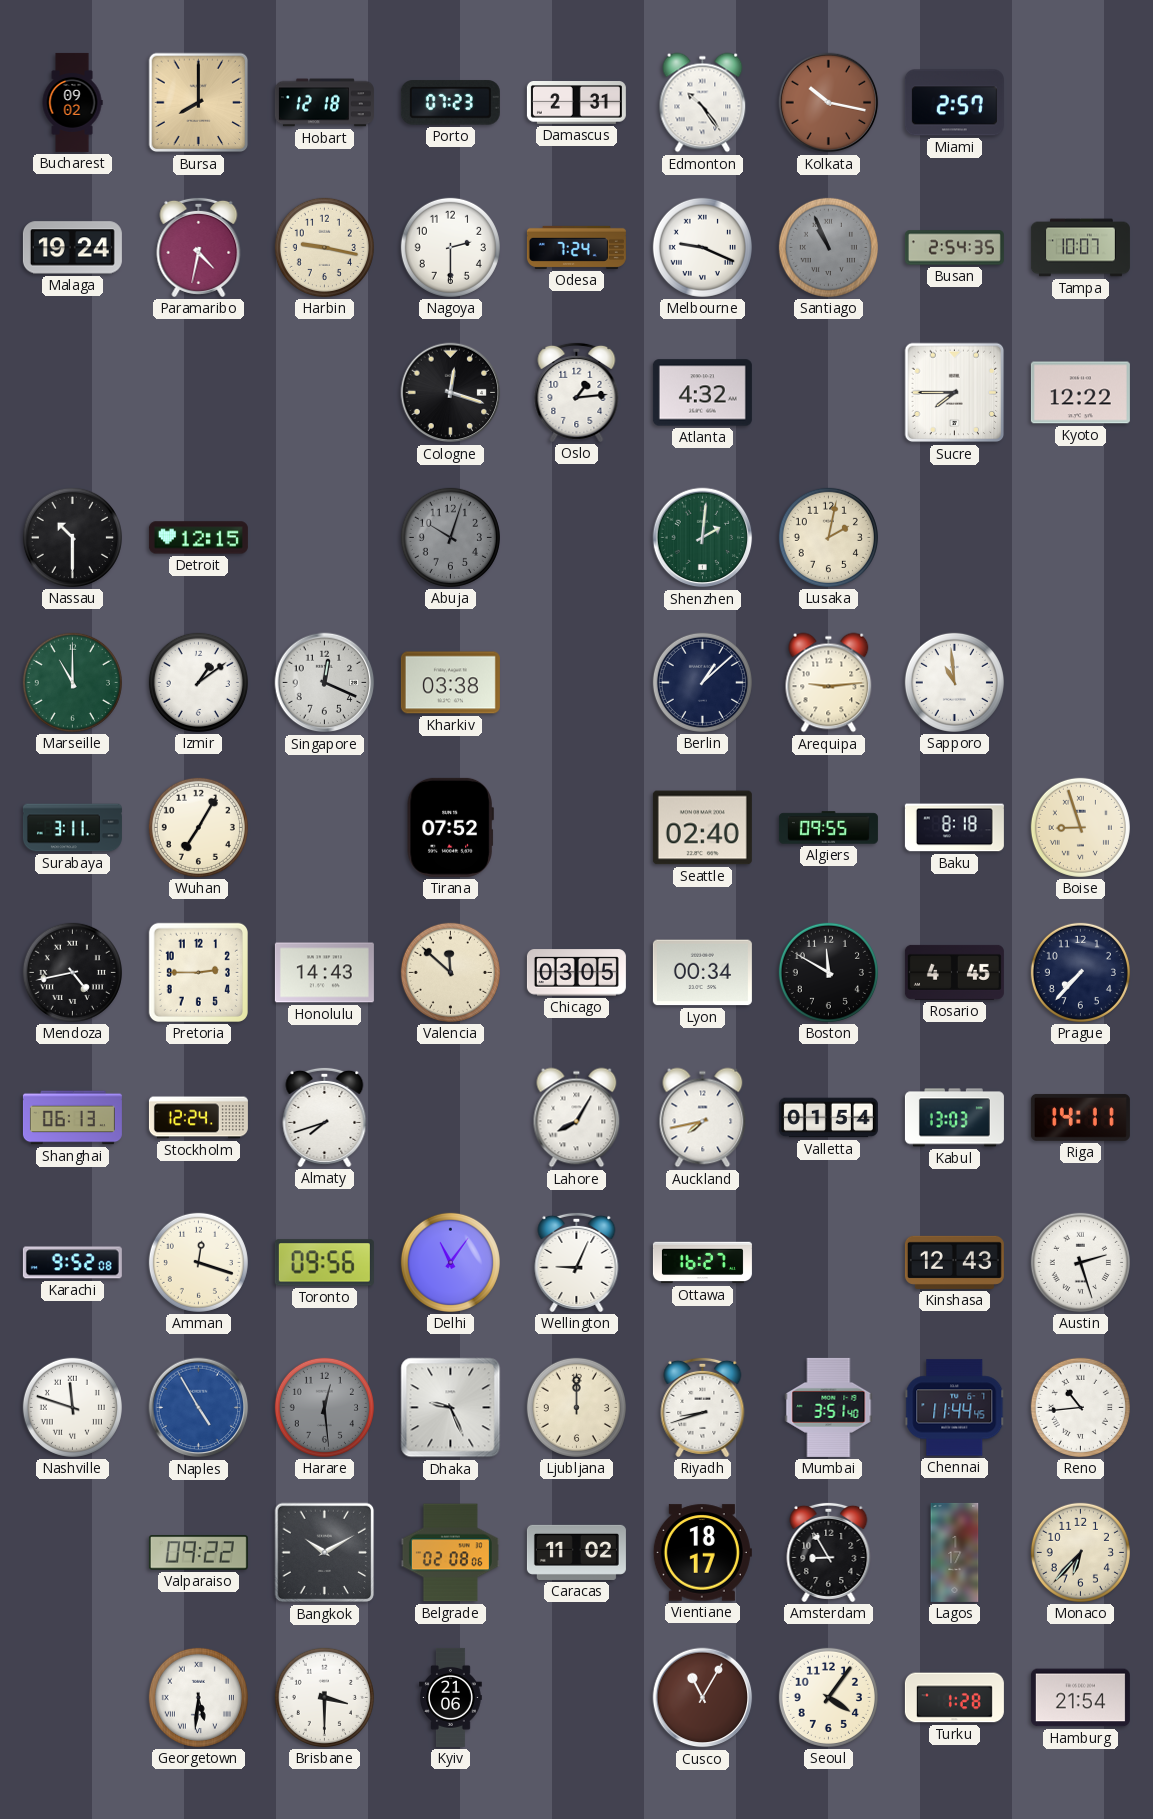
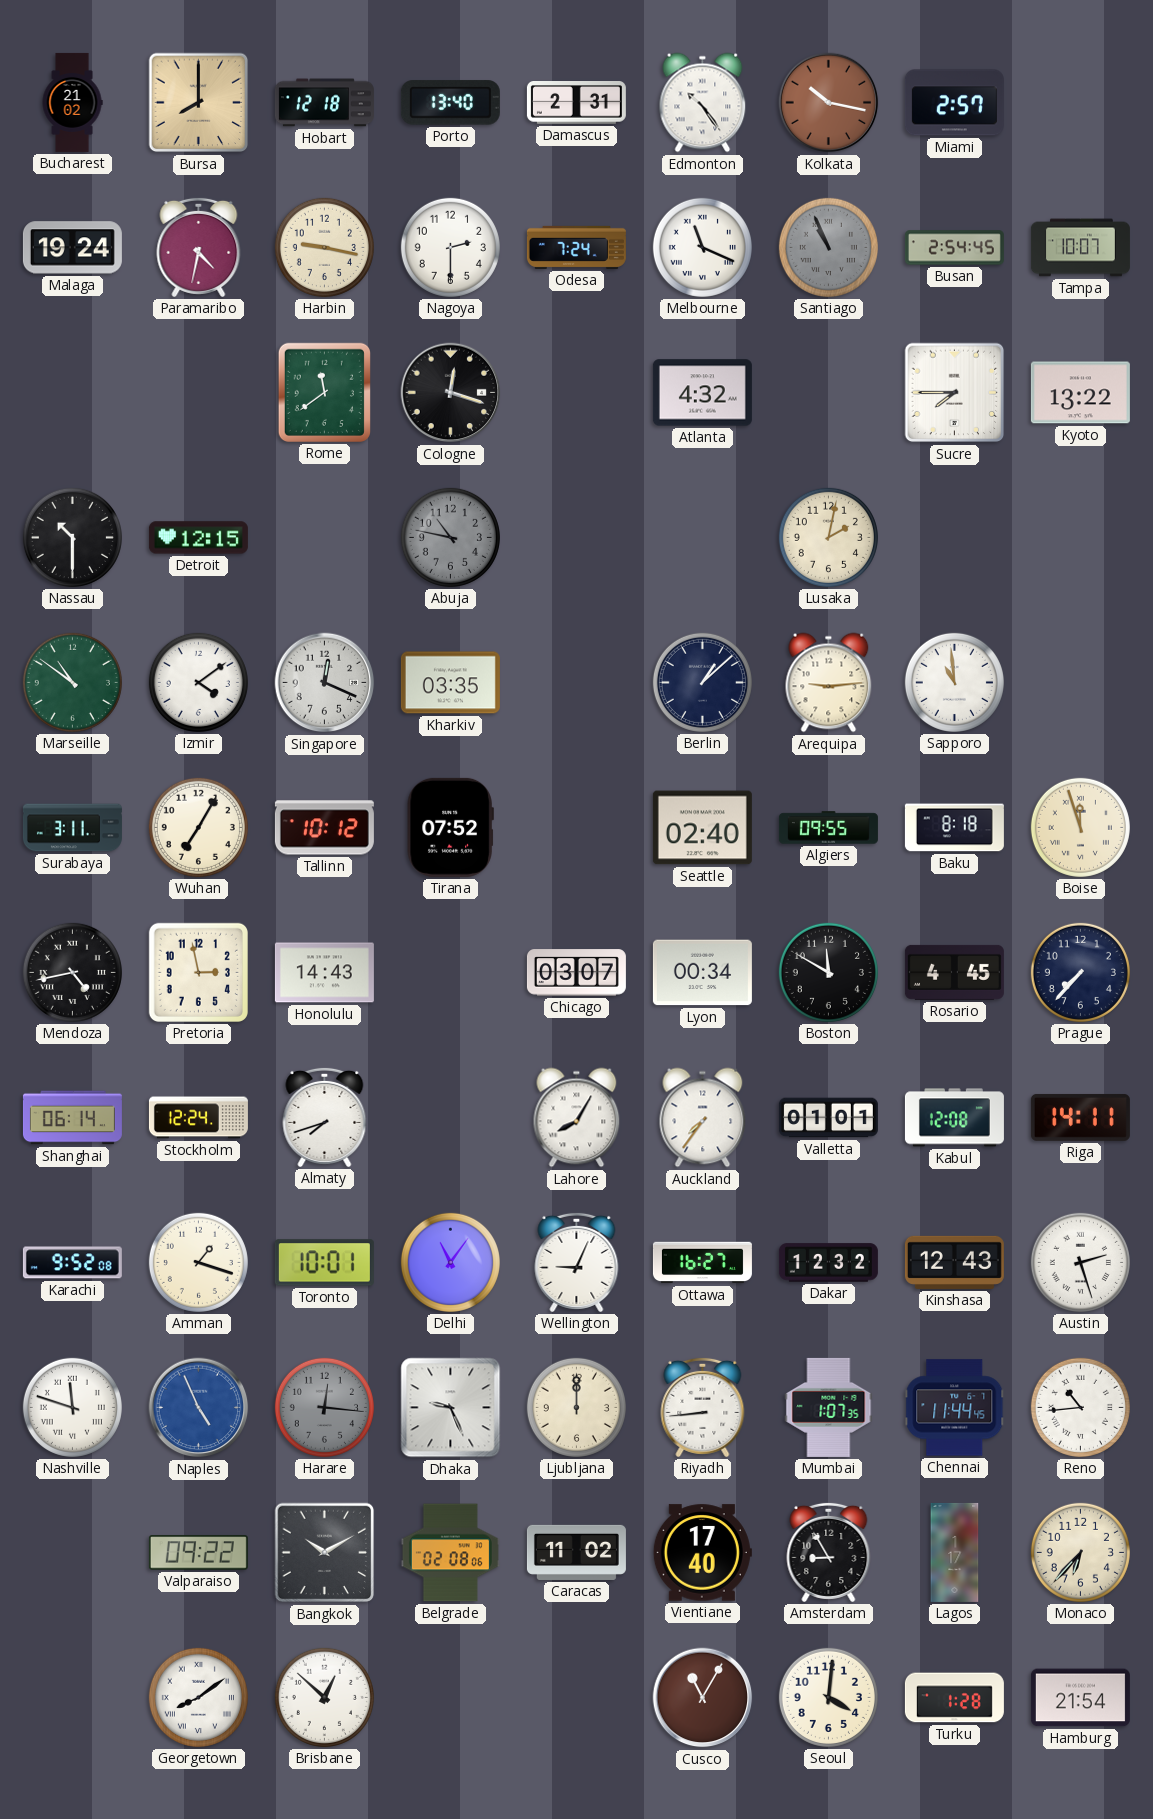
Bucharest: 09:02 -> 21:02 (72, 102)
Porto: 07:23 -> 13:40 (450, 103)
Melbourne: 9:19 -> 11:19 (702, 247)
Busan: 2:54:35 -> 2:54:45 (954, 248)
Rome: none -> 11:39 (324, 392)
Oslo: 1:14 -> none (577, 392)
Kyoto: 12:22 -> 13:22 (1080, 393)
Abuja: 10:03 -> 10:47 (450, 537)
Shenzhen: 2:01 -> none (703, 538)
Marseille: 11:00 -> 10:51 (72, 682)
Izmir: 1:09 -> 4:09 (198, 682)
Kharkiv: 03:38 -> 03:35 (450, 683)
Tallinn: none -> 10:12 (324, 828)
Boise: 8:57 -> 11:57 (1080, 827)
Pretoria: 2:45 -> 2:58 (198, 972)
Valencia: 11:52 -> none (450, 972)
Chicago: 03:05 -> 03:07 (576, 973)
Shanghai: 06:13 -> 06:14 (72, 1118)
Auckland: 7:43 -> 7:36 (703, 1118)
Valletta: 01:54 -> 01:01 (828, 1118)
Kabul: 13:03 -> 12:08 (954, 1118)
Amman: 12:18 -> 1:18 (198, 1262)
Toronto: 09:56 -> 10:01 (324, 1263)
Dakar: none -> 12:32 (828, 1263)
Naples: 4:55 -> 4:56 (199, 1408)
Harare: 12:29 -> 12:16 (324, 1407)
Riyadh: 8:42 -> 8:44 (703, 1407)
Mumbai: 3:51 -> 1:07 (829, 1407)
Vientiane: 18:17 -> 17:40 (702, 1553)
Georgetown: 5:31 -> 8:09 (198, 1697)
Brisbane: 3:30 -> 12:52 (324, 1697)
Kyiv: 21:06 -> none (451, 1697)
Seoul: 4:06 -> 4:01 (828, 1697)
